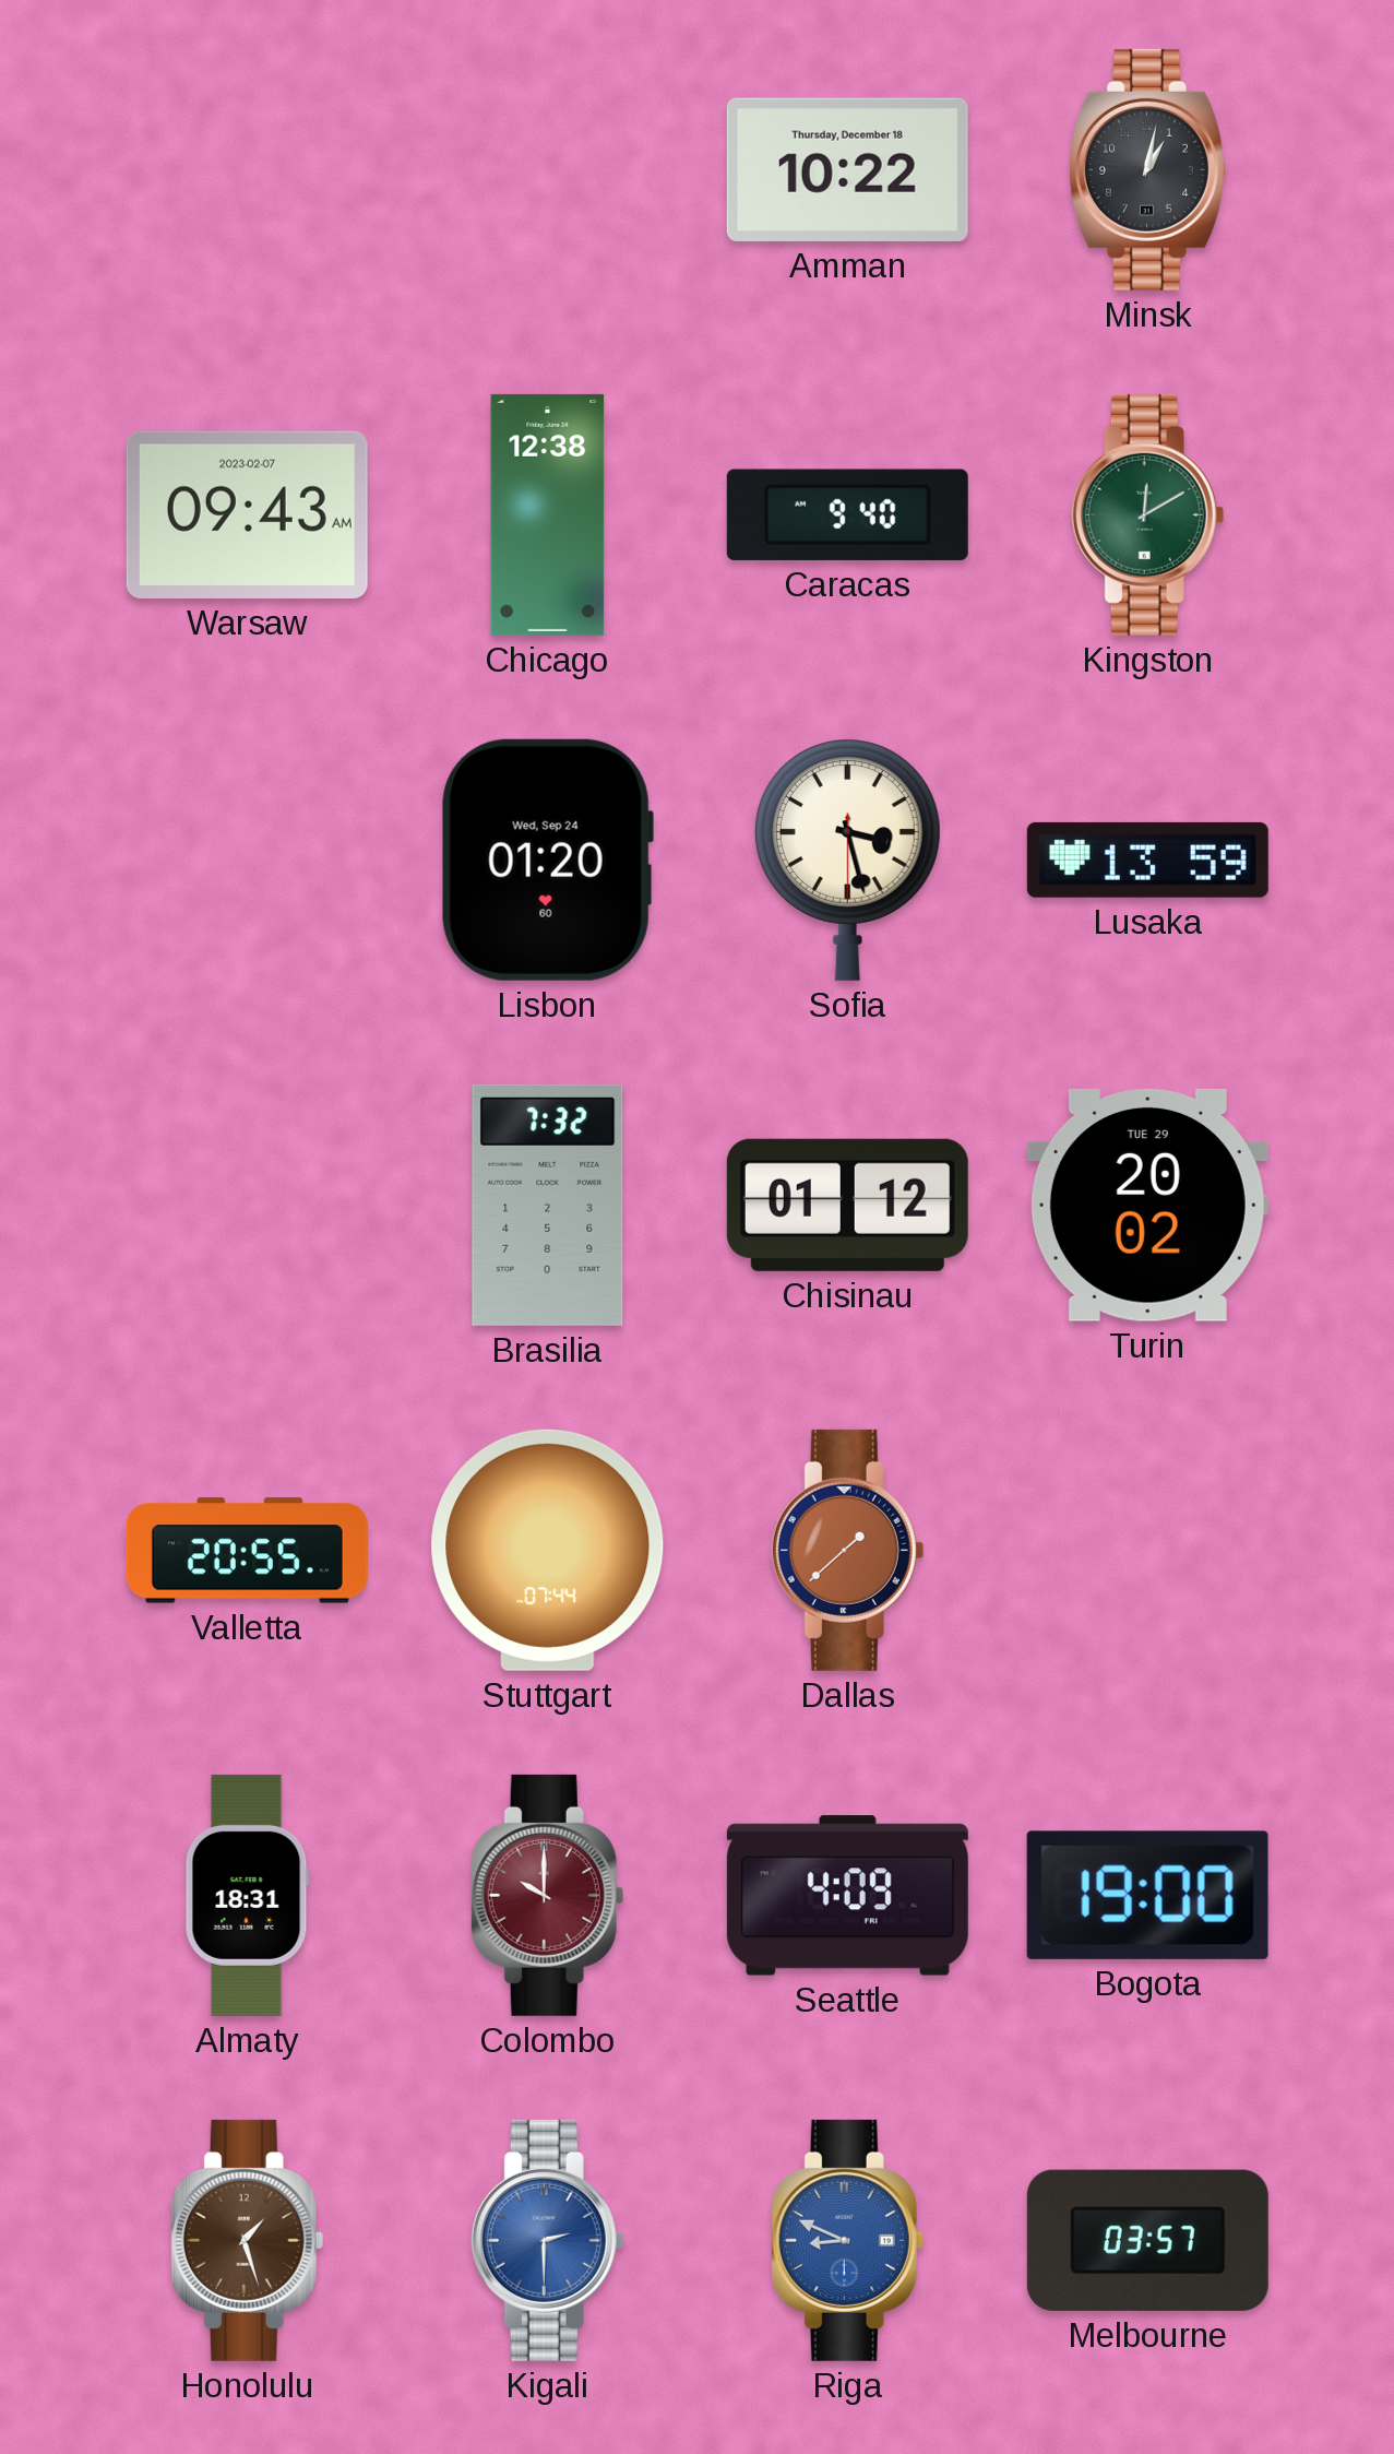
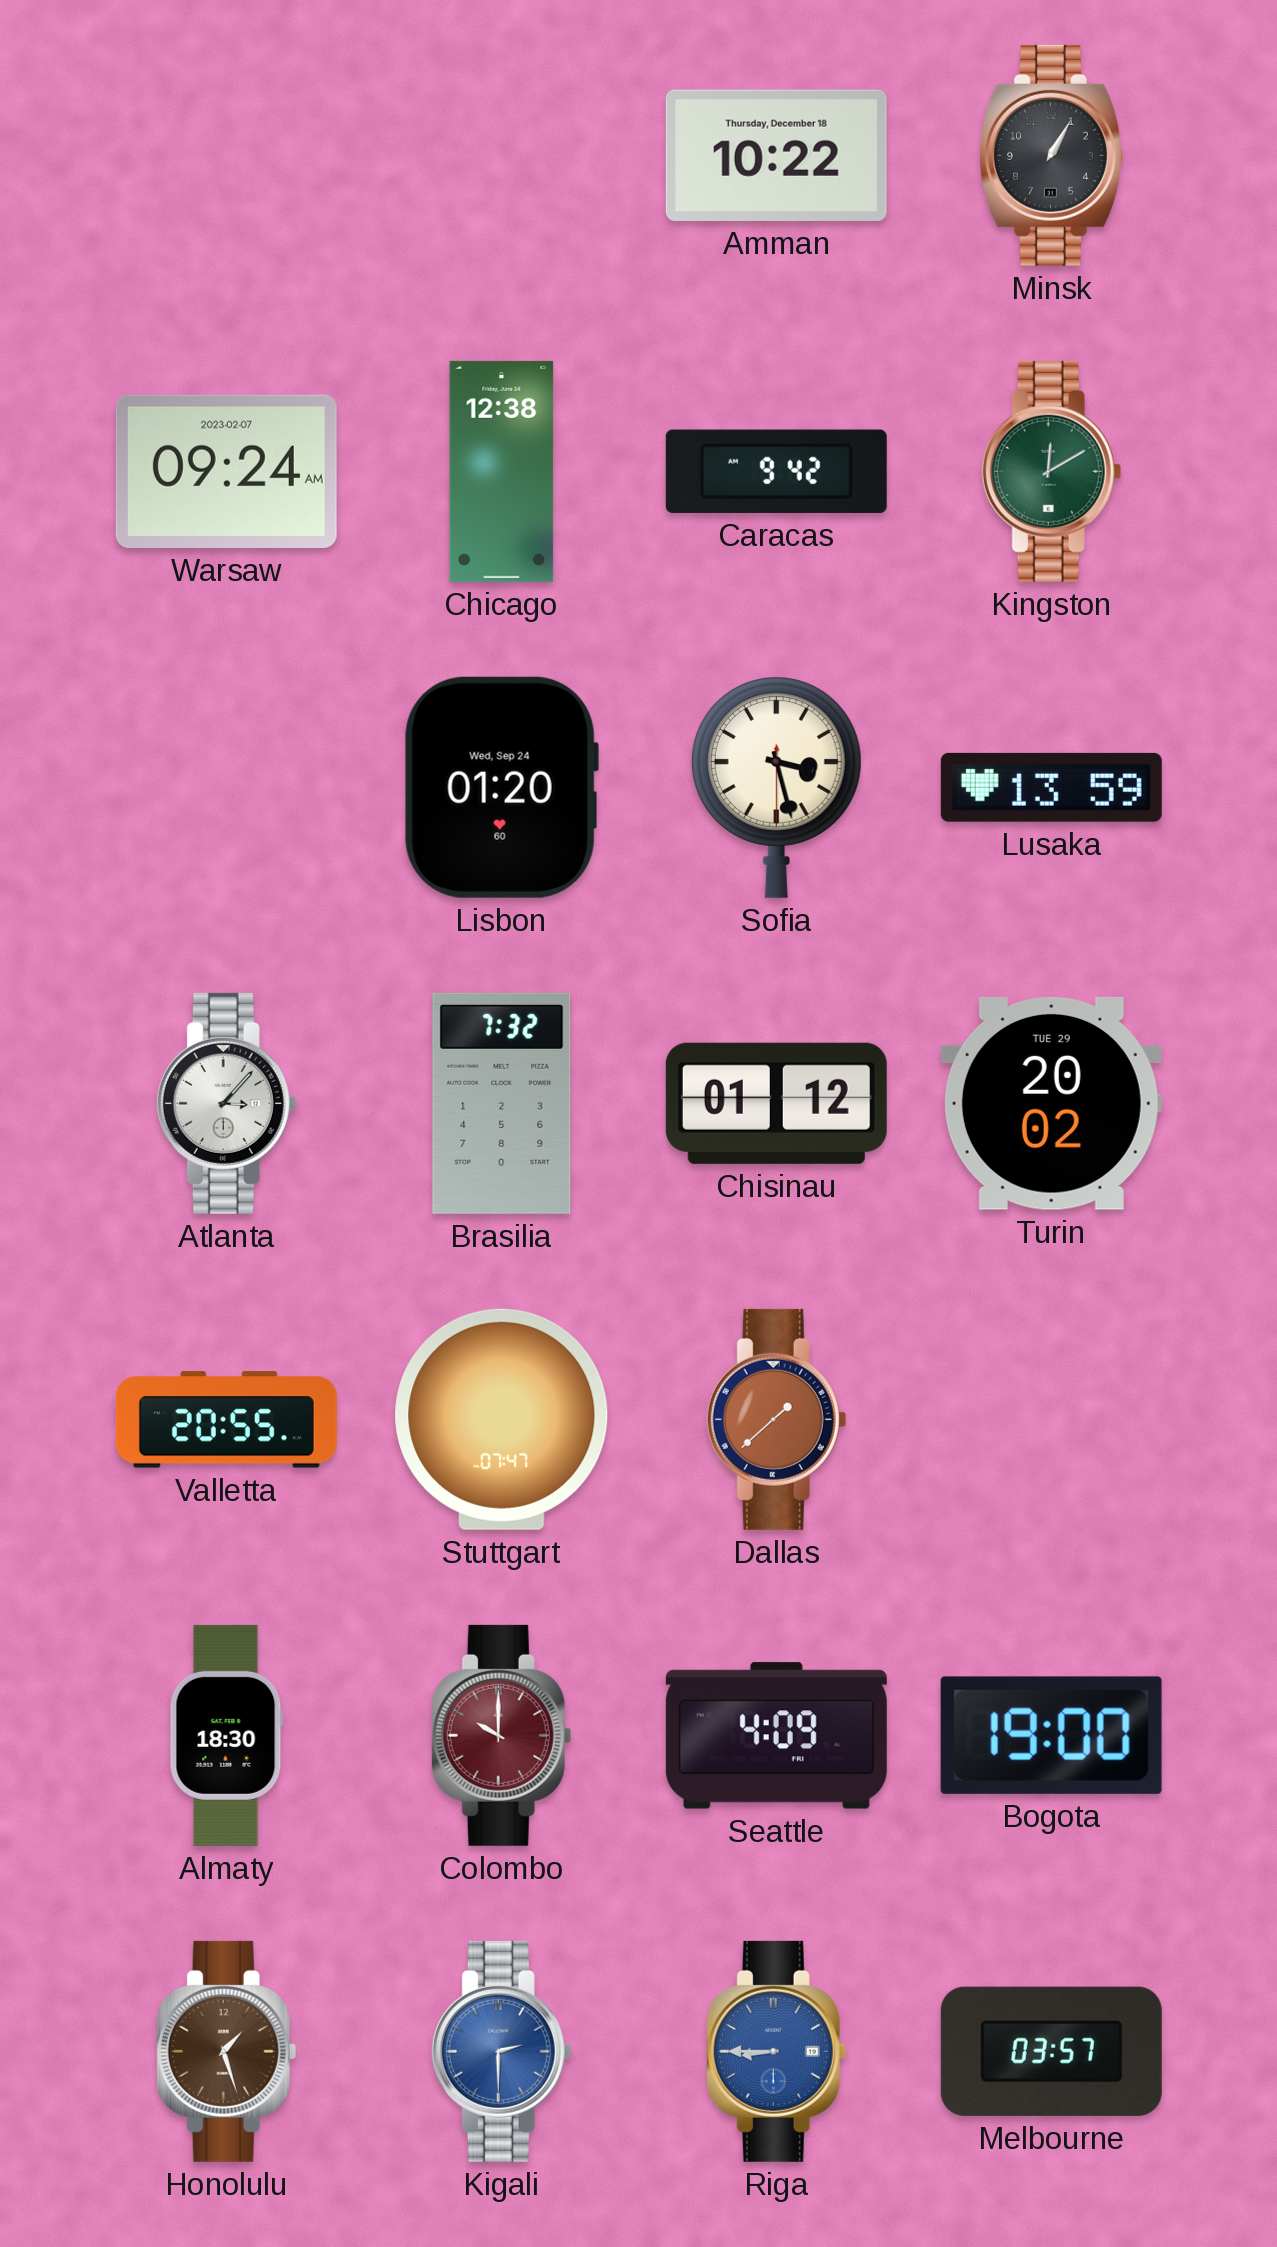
Minsk: 1:02 -> 1:05 (1051, 155)
Warsaw: 09:43 -> 09:24 (226, 471)
Caracas: 9:40 -> 9:42 (776, 471)
Atlanta: none -> 3:07 (227, 1103)
Stuttgart: 07:44 -> 07:47 (502, 1419)
Almaty: 18:31 -> 18:30 (226, 1735)
Riga: 8:49 -> 8:45 (777, 2051)
